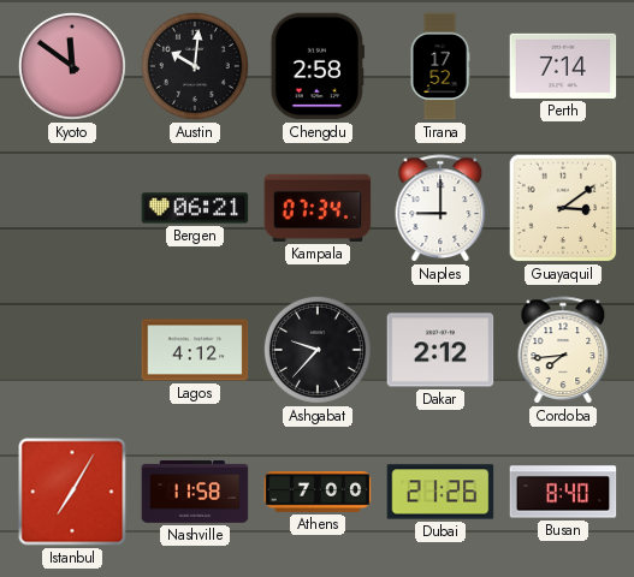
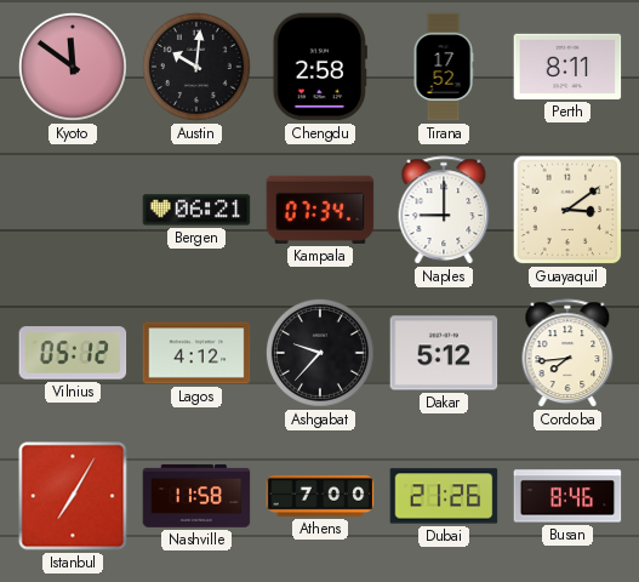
Perth: 7:14 -> 8:11 (567, 67)
Vilnius: none -> 05:12 (73, 353)
Dakar: 2:12 -> 5:12 (444, 353)
Busan: 8:40 -> 8:46 (567, 496)
